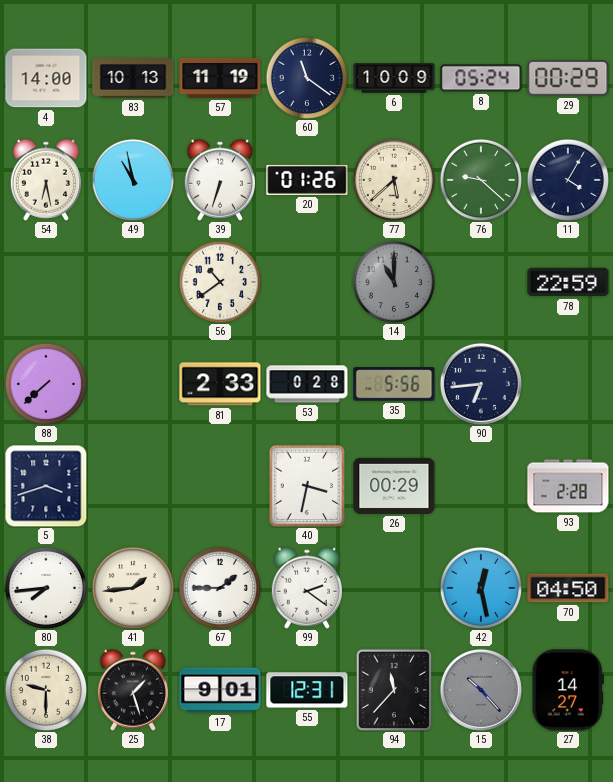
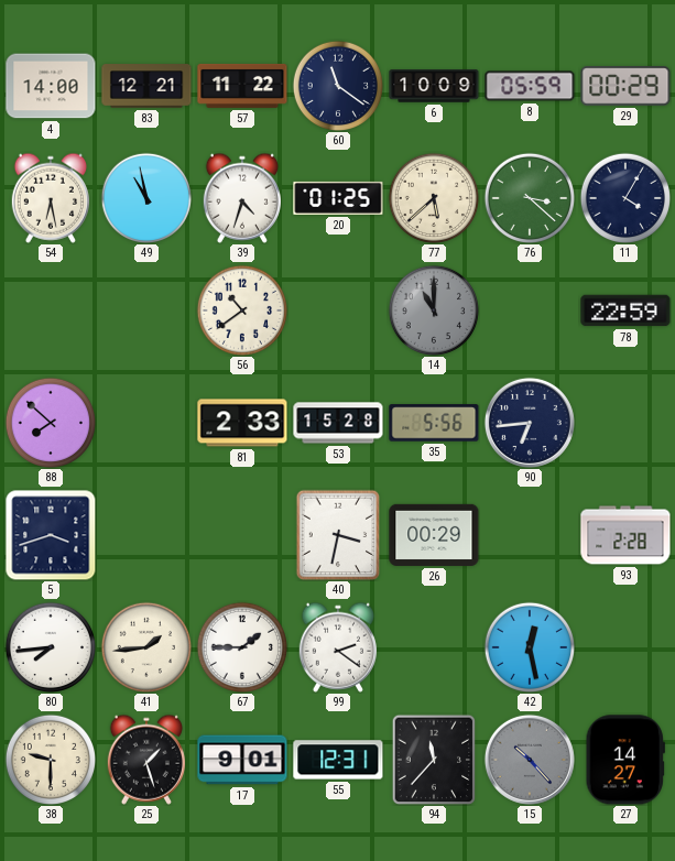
83: 10:13 -> 12:21 (146, 86)
57: 11:19 -> 11:22 (242, 86)
8: 05:24 -> 05:59 (530, 86)
39: 6:33 -> 4:33 (242, 198)
20: 01:26 -> 01:25 (338, 198)
76: 9:22 -> 3:22 (529, 197)
88: 7:38 -> 7:52 (50, 422)
53: 0:28 -> 15:28 (338, 423)
70: 04:50 -> none (568, 588)
